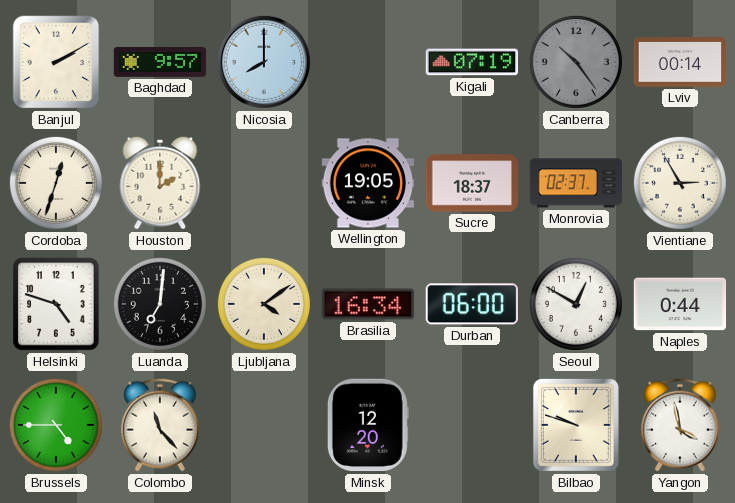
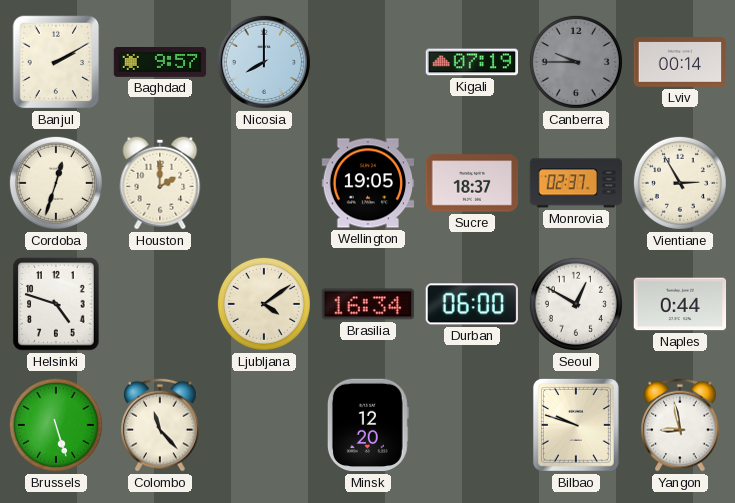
Canberra: 10:24 -> 9:45 (576, 62)
Luanda: 7:01 -> none (160, 304)
Brussels: 4:45 -> 5:27 (56, 425)
Yangon: 3:58 -> 8:58 (680, 425)
